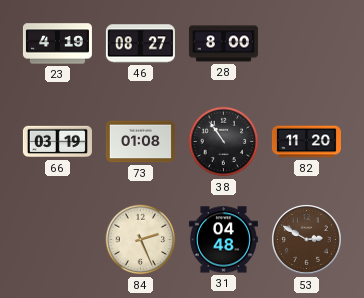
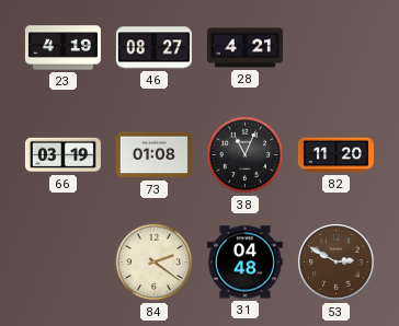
28: 8:00 -> 4:21 (244, 48)
38: 10:54 -> 11:04 (246, 155)
84: 2:26 -> 2:21 (155, 263)
